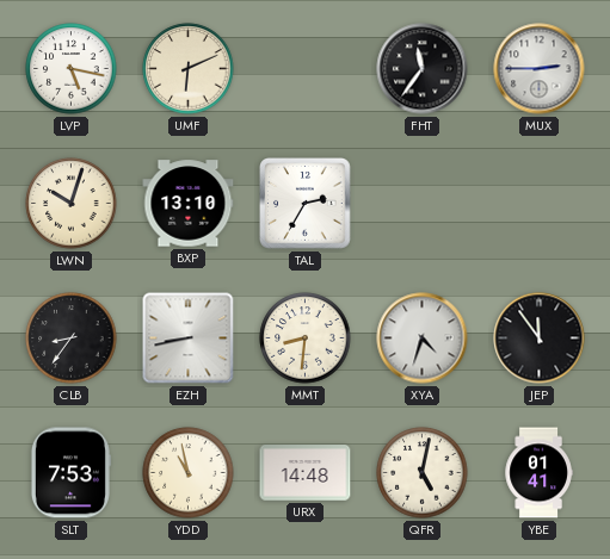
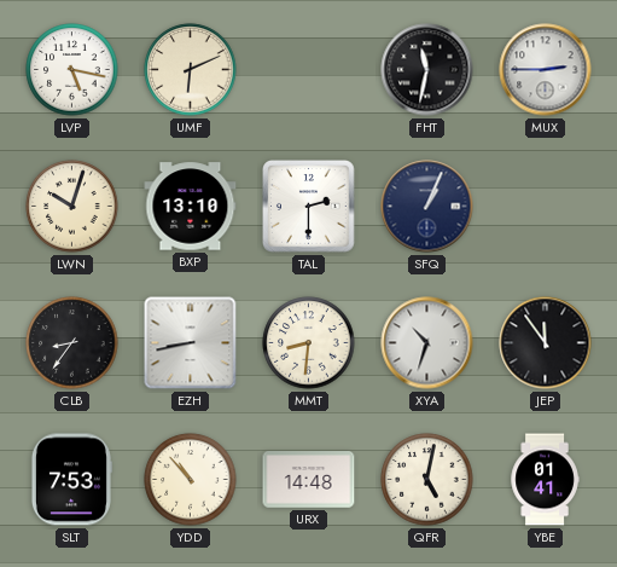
FHT: 11:36 -> 11:32 (427, 70)
TAL: 2:35 -> 2:30 (309, 207)
SFQ: none -> 1:04 (427, 207)
XYA: 4:33 -> 10:33 (427, 343)
YDD: 10:58 -> 10:53 (191, 480)
